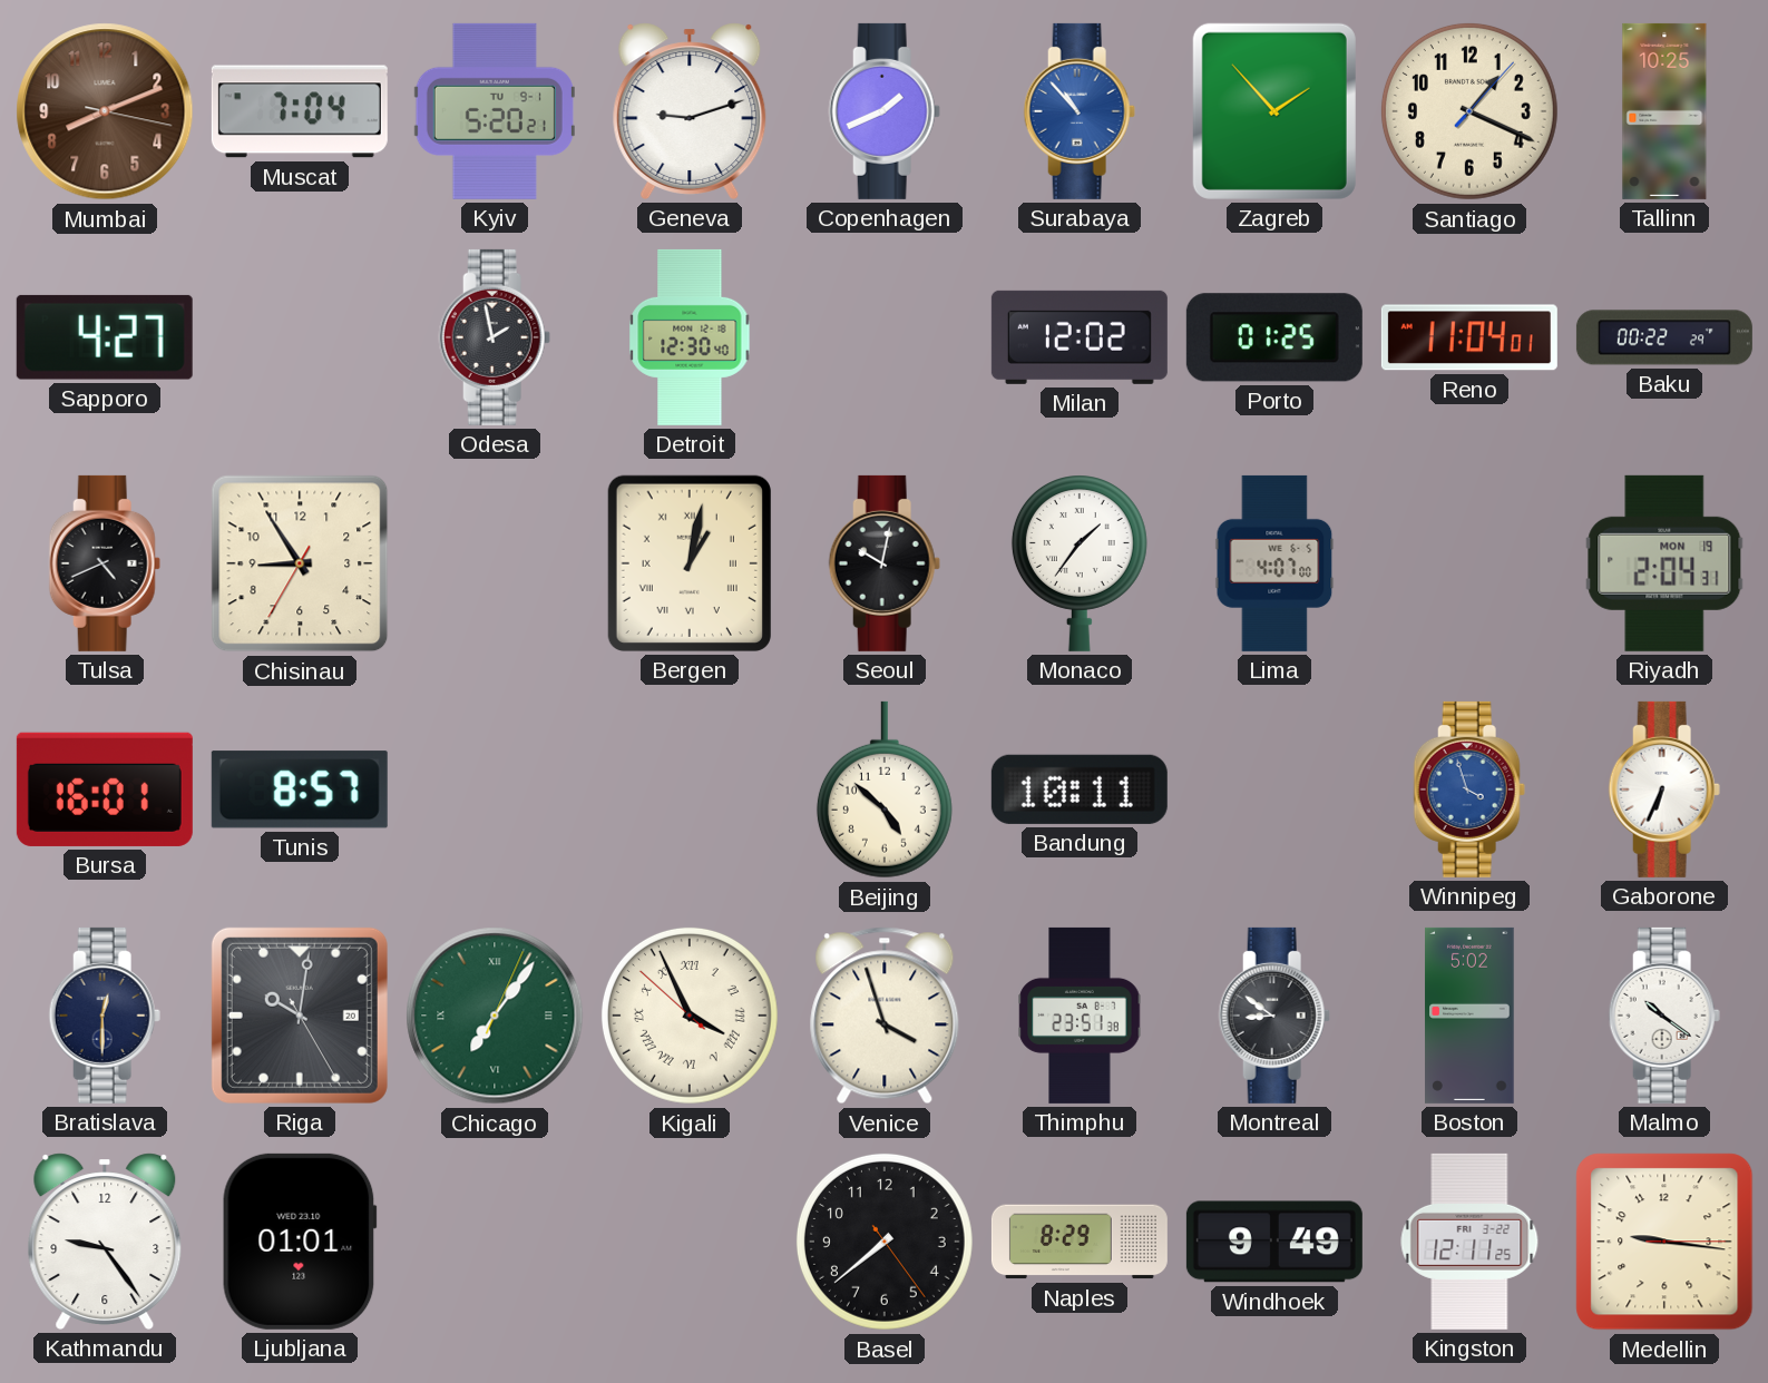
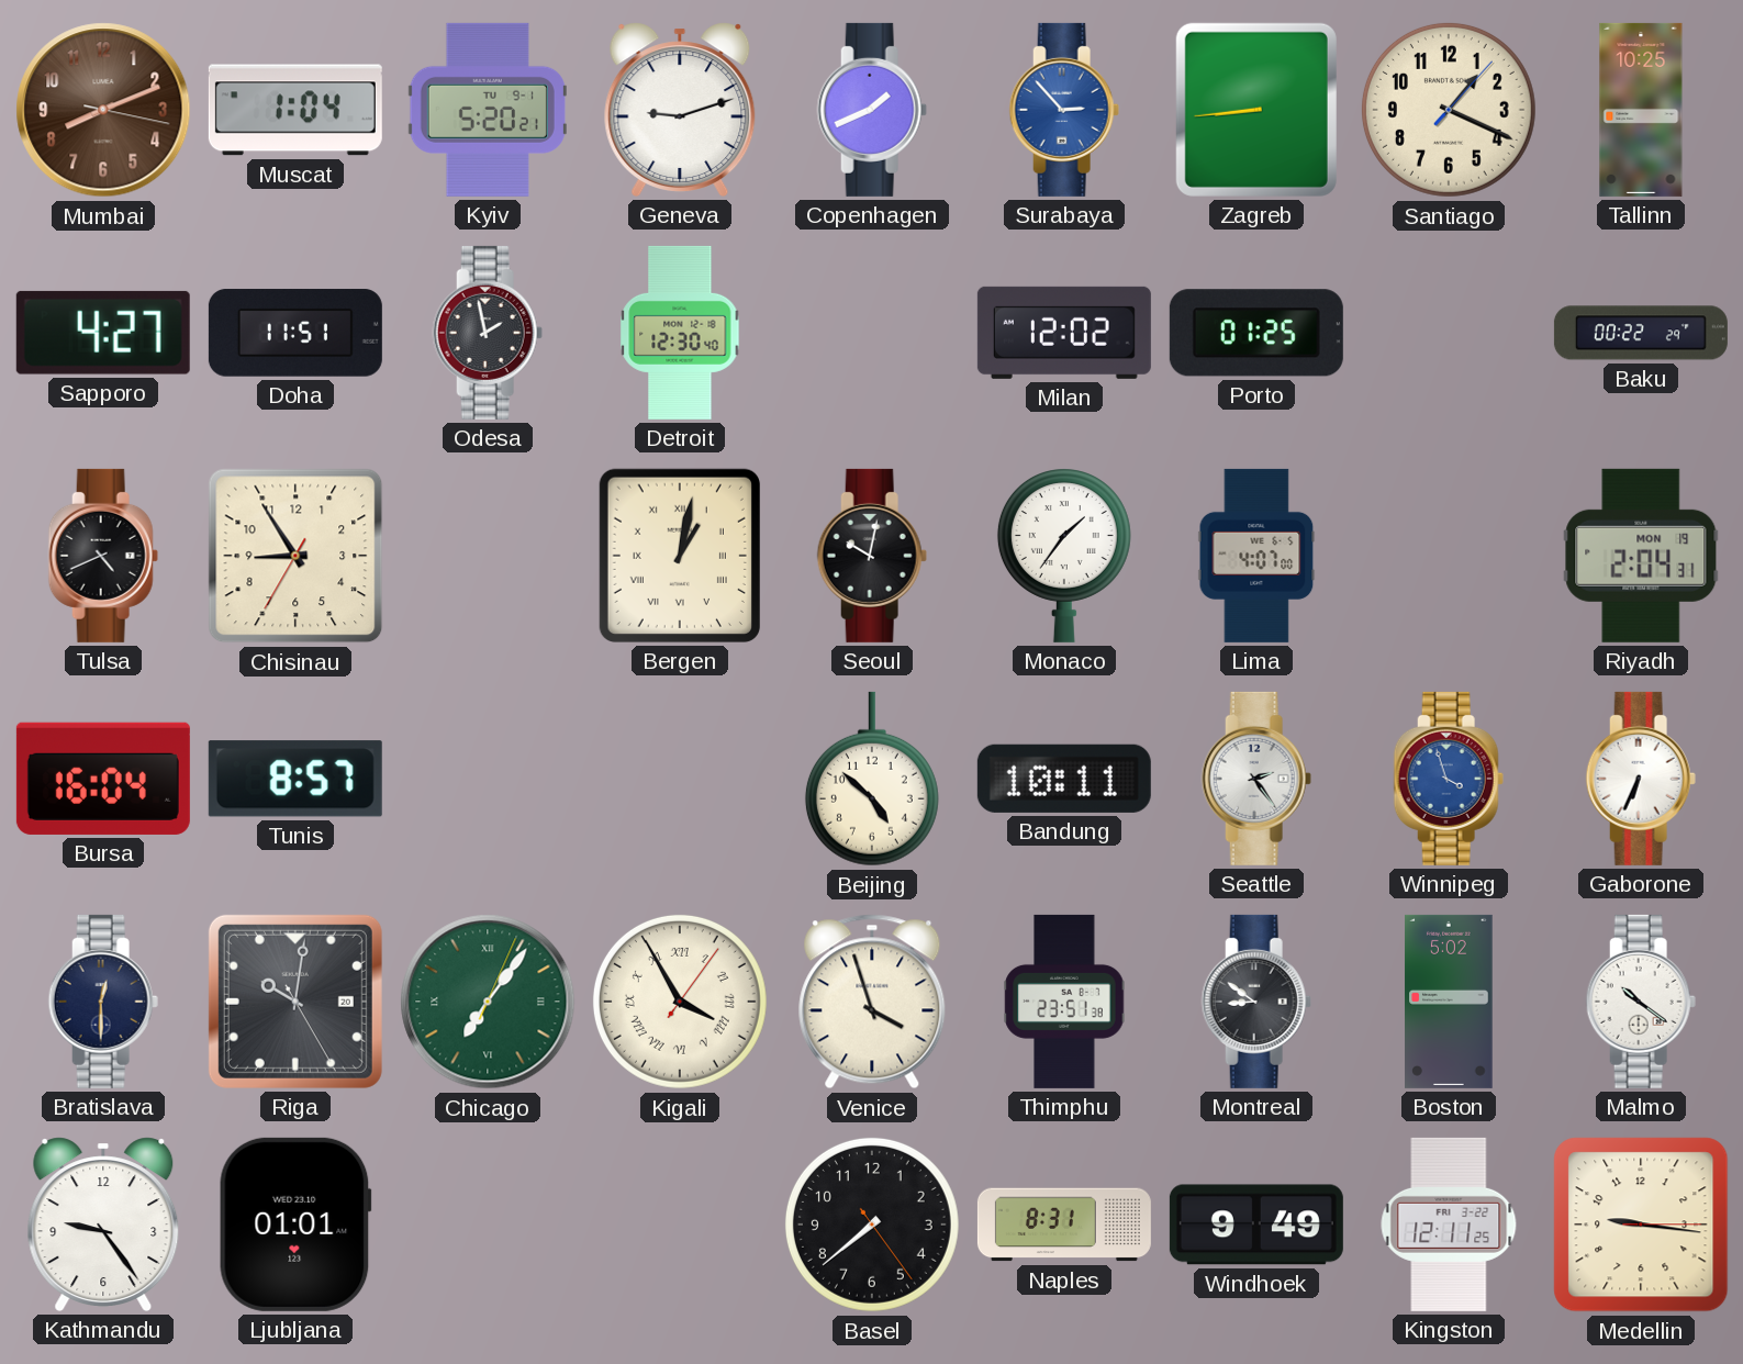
Muscat: 7:04 -> 1:04 (295, 110)
Surabaya: 10:53 -> 2:53 (1064, 110)
Zagreb: 1:53 -> 8:44 (1256, 110)
Doha: none -> 11:51 (295, 333)
Reno: 11:04 -> none (1469, 337)
Bursa: 16:01 -> 16:04 (103, 779)
Seattle: none -> 2:24 (1256, 779)
Kigali: 3:55:52 -> 3:55:06 (680, 1002)
Naples: 8:29 -> 8:31 (1064, 1225)
